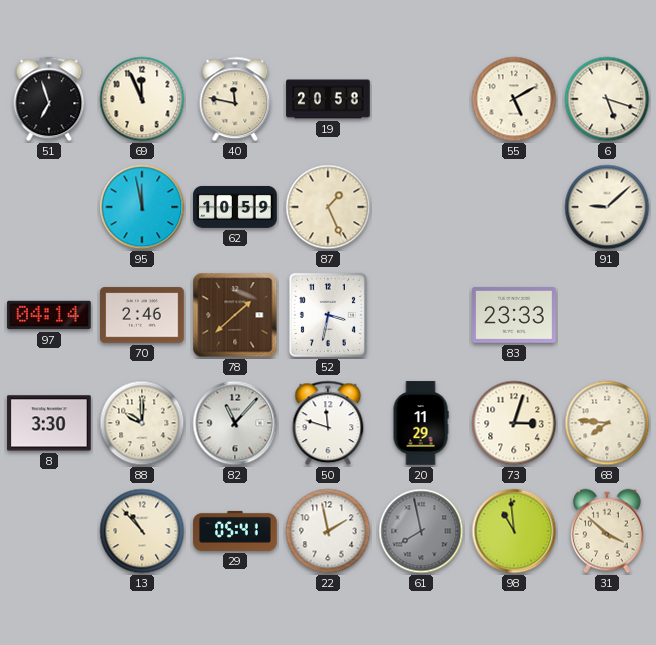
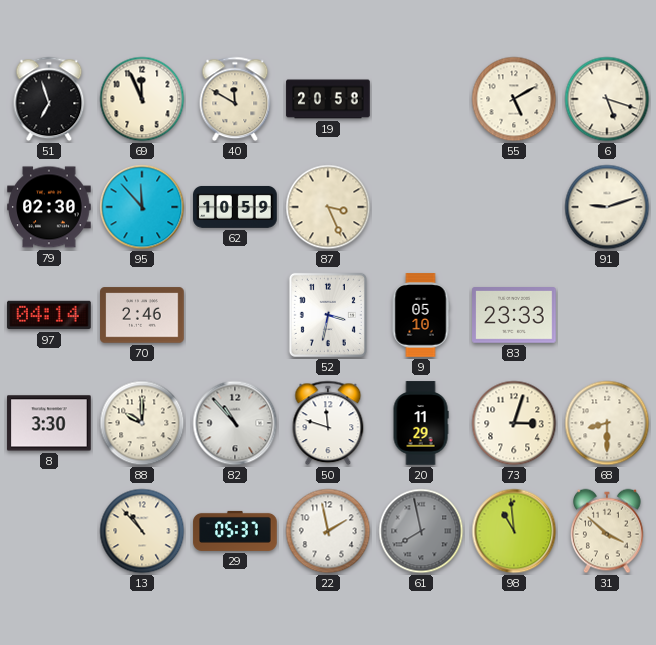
40: 11:47 -> 11:50 (235, 99)
79: none -> 02:30 (49, 207)
95: 11:58 -> 11:53 (142, 207)
87: 1:26 -> 3:26 (328, 207)
91: 9:08 -> 9:12 (607, 207)
78: 1:38 -> none (235, 315)
9: none -> 05:10 (421, 315)
82: 11:07 -> 10:53 (235, 423)
68: 7:46 -> 8:30 (607, 423)
29: 05:41 -> 05:37 (235, 531)
